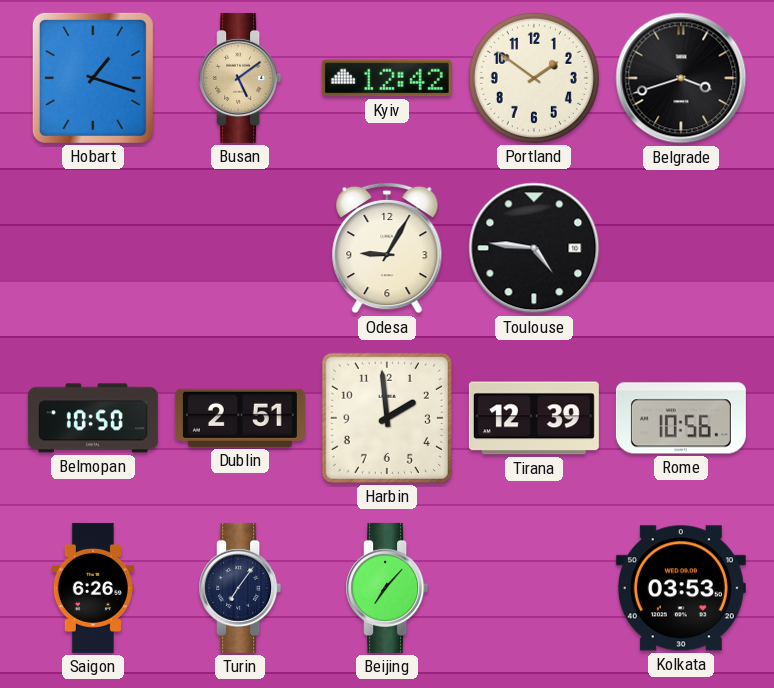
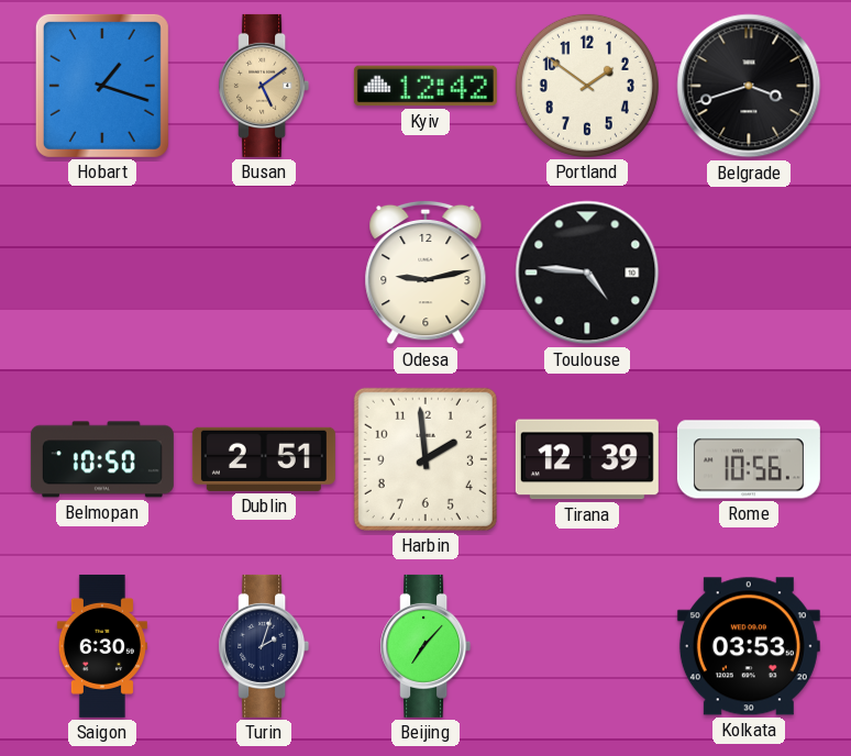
Odesa: 9:05 -> 9:13 (425, 273)
Saigon: 6:26 -> 6:30 (102, 646)
Turin: 7:06 -> 2:03 (264, 646)
